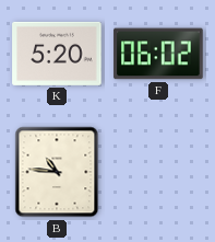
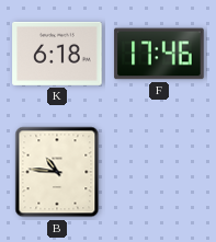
K: 5:20 -> 6:18 (57, 54)
F: 06:02 -> 17:46 (159, 54)
